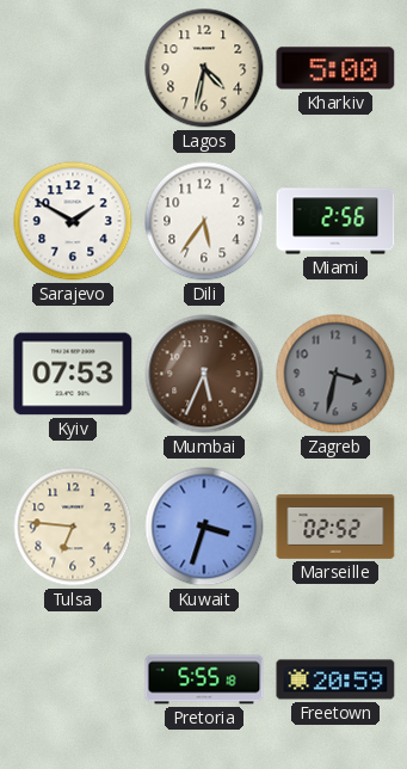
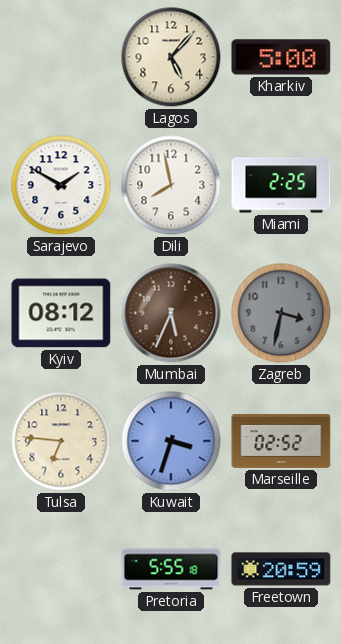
Lagos: 4:32 -> 5:07 (171, 57)
Dili: 5:36 -> 7:58 (171, 185)
Miami: 2:56 -> 2:25 (281, 185)
Kyiv: 07:53 -> 08:12 (61, 313)
